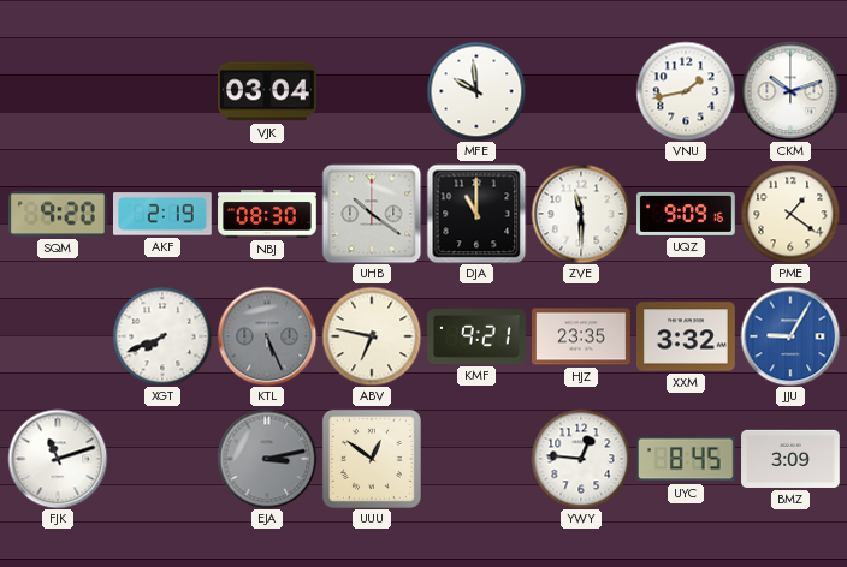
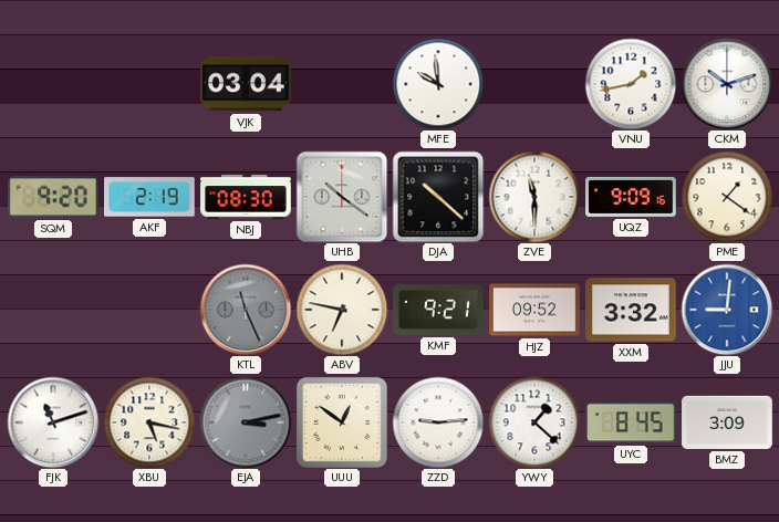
DJA: 11:00 -> 10:22 (438, 197)
XGT: 7:41 -> none (162, 336)
KTL: 5:26 -> 11:26 (246, 310)
HJZ: 23:35 -> 09:52 (536, 310)
JJU: 9:05 -> 9:01 (727, 310)
XBU: none -> 5:17 (149, 422)
ZZD: none -> 9:14 (438, 422)
YWY: 12:46 -> 1:22 (534, 422)
